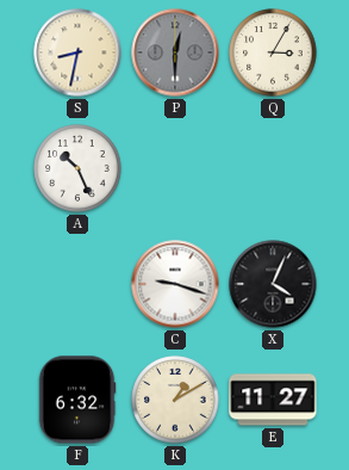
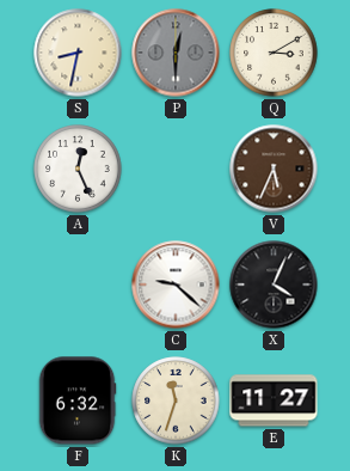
Q: 3:05 -> 3:10 (274, 53)
A: 10:26 -> 12:26 (78, 169)
V: none -> 5:34 (274, 169)
C: 9:18 -> 9:22 (176, 285)
K: 1:10 -> 11:33 (176, 400)
